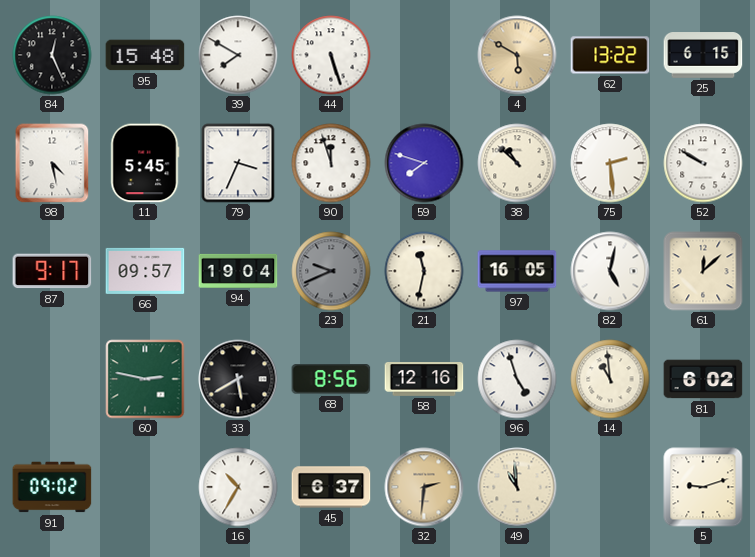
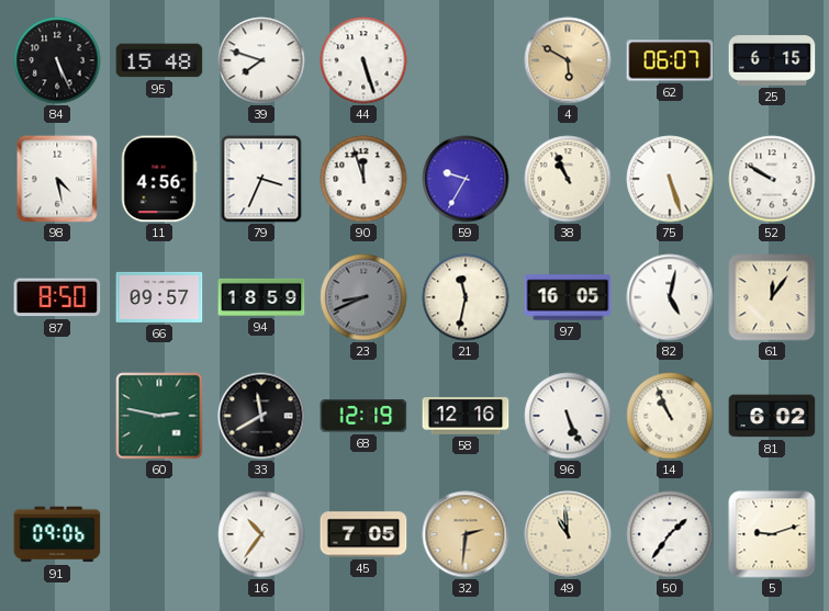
84: 12:26 -> 5:26 (57, 60)
39: 7:50 -> 7:48 (261, 60)
62: 13:22 -> 06:07 (670, 60)
11: 5:45 -> 4:56 (159, 179)
59: 7:48 -> 9:35 (466, 179)
38: 10:52 -> 10:56 (568, 179)
75: 2:29 -> 5:27 (670, 179)
87: 9:17 -> 8:50 (57, 297)
94: 19:04 -> 18:59 (261, 297)
23: 9:41 -> 8:41 (363, 297)
61: 12:08 -> 12:06 (772, 297)
33: 5:40 -> 11:40 (261, 416)
68: 8:56 -> 12:19 (363, 416)
96: 4:57 -> 5:26 (568, 416)
14: 10:59 -> 10:56 (670, 416)
91: 09:02 -> 09:06 (57, 534)
16: 10:35 -> 10:36 (261, 534)
45: 6:37 -> 7:05 (363, 534)
50: none -> 1:36 (670, 534)
